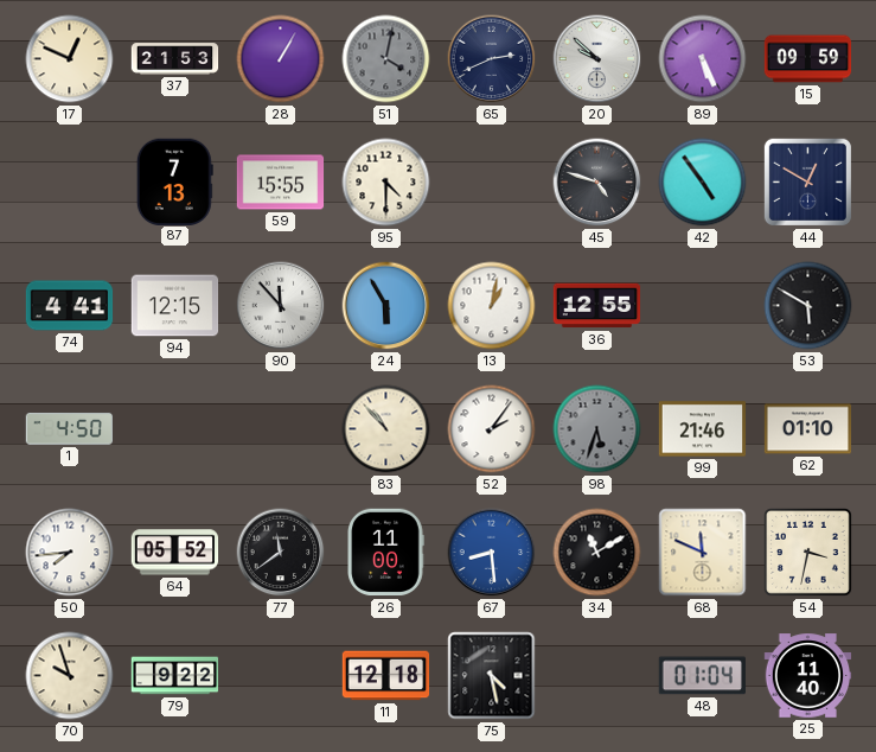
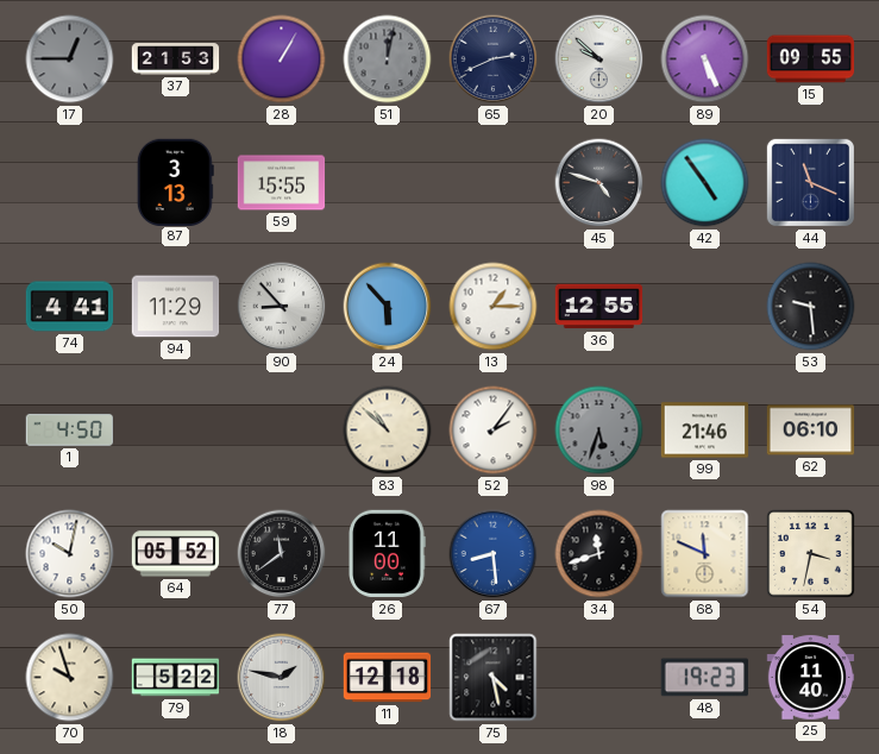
17: 12:49 -> 12:45 (70, 59)
17 dial: cream -> grey (70, 59)
51: 4:02 -> 12:02 (388, 59)
15: 09:59 -> 09:55 (811, 59)
87: 7:13 -> 3:13 (175, 182)
95: 4:30 -> none (386, 183)
44: 12:50 -> 11:19 (810, 182)
94: 12:15 -> 11:29 (176, 307)
90: 11:53 -> 8:53 (282, 307)
24: 5:55 -> 5:53 (388, 307)
13: 1:02 -> 1:15 (494, 307)
53: 5:50 -> 9:29 (811, 307)
83: 10:53 -> 10:52 (388, 431)
62: 01:10 -> 06:10 (811, 431)
50: 7:44 -> 10:02 (70, 554)
34: 11:10 -> 11:42 (599, 554)
79: 9:22 -> 5:22 (176, 678)
18: none -> 1:47 (282, 678)
48: 01:04 -> 19:23 (704, 678)
